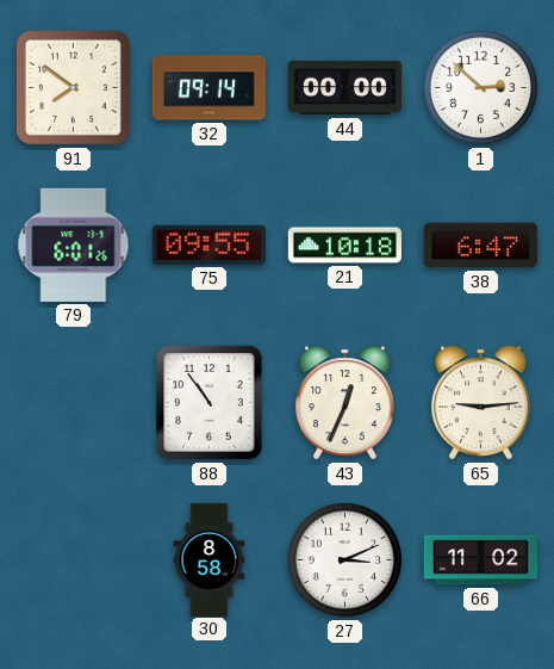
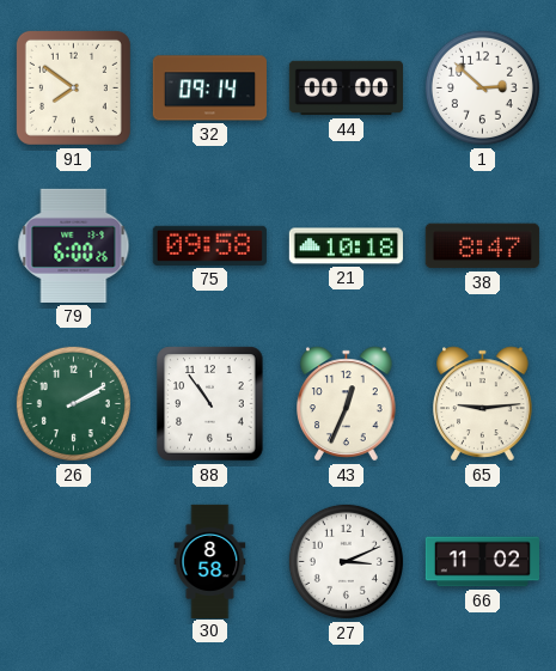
79: 6:01 -> 6:00 (74, 245)
75: 09:55 -> 09:58 (209, 245)
38: 6:47 -> 8:47 (482, 246)
26: none -> 2:10 (73, 403)
